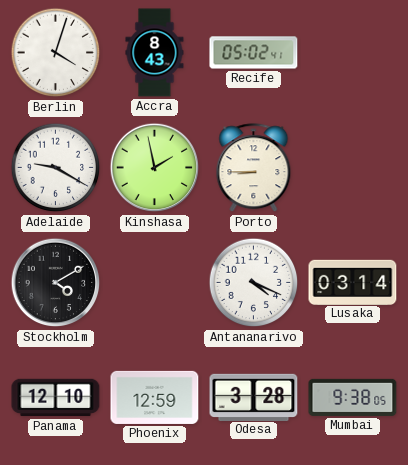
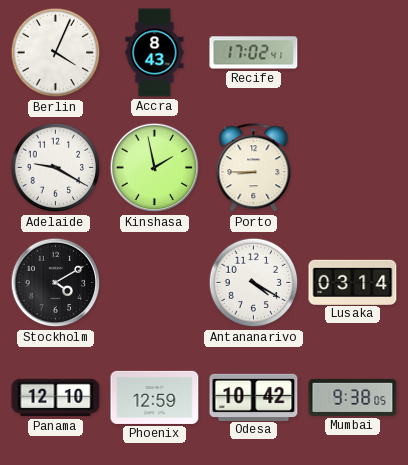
Berlin: 4:03 -> 4:04 (56, 53)
Recife: 05:02 -> 17:02 (254, 53)
Antananarivo: 4:19 -> 4:20 (254, 283)
Odesa: 3:28 -> 10:42 (254, 397)
